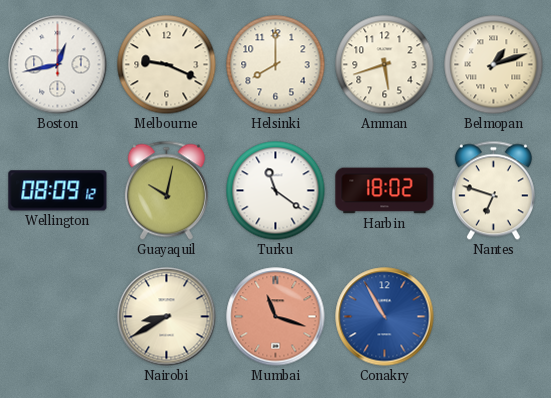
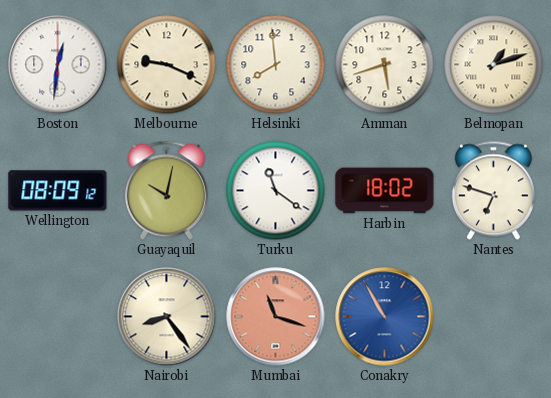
Boston: 12:43 -> 12:31 (58, 65)
Helsinki: 8:00 -> 7:59 (276, 65)
Nairobi: 8:40 -> 8:24 (167, 317)
